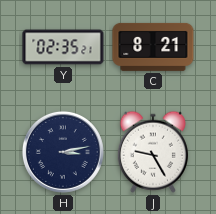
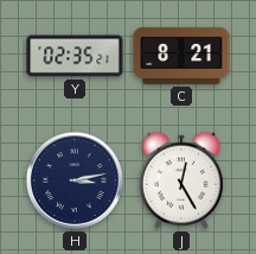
J: 9:25 -> 12:25 (181, 180)
